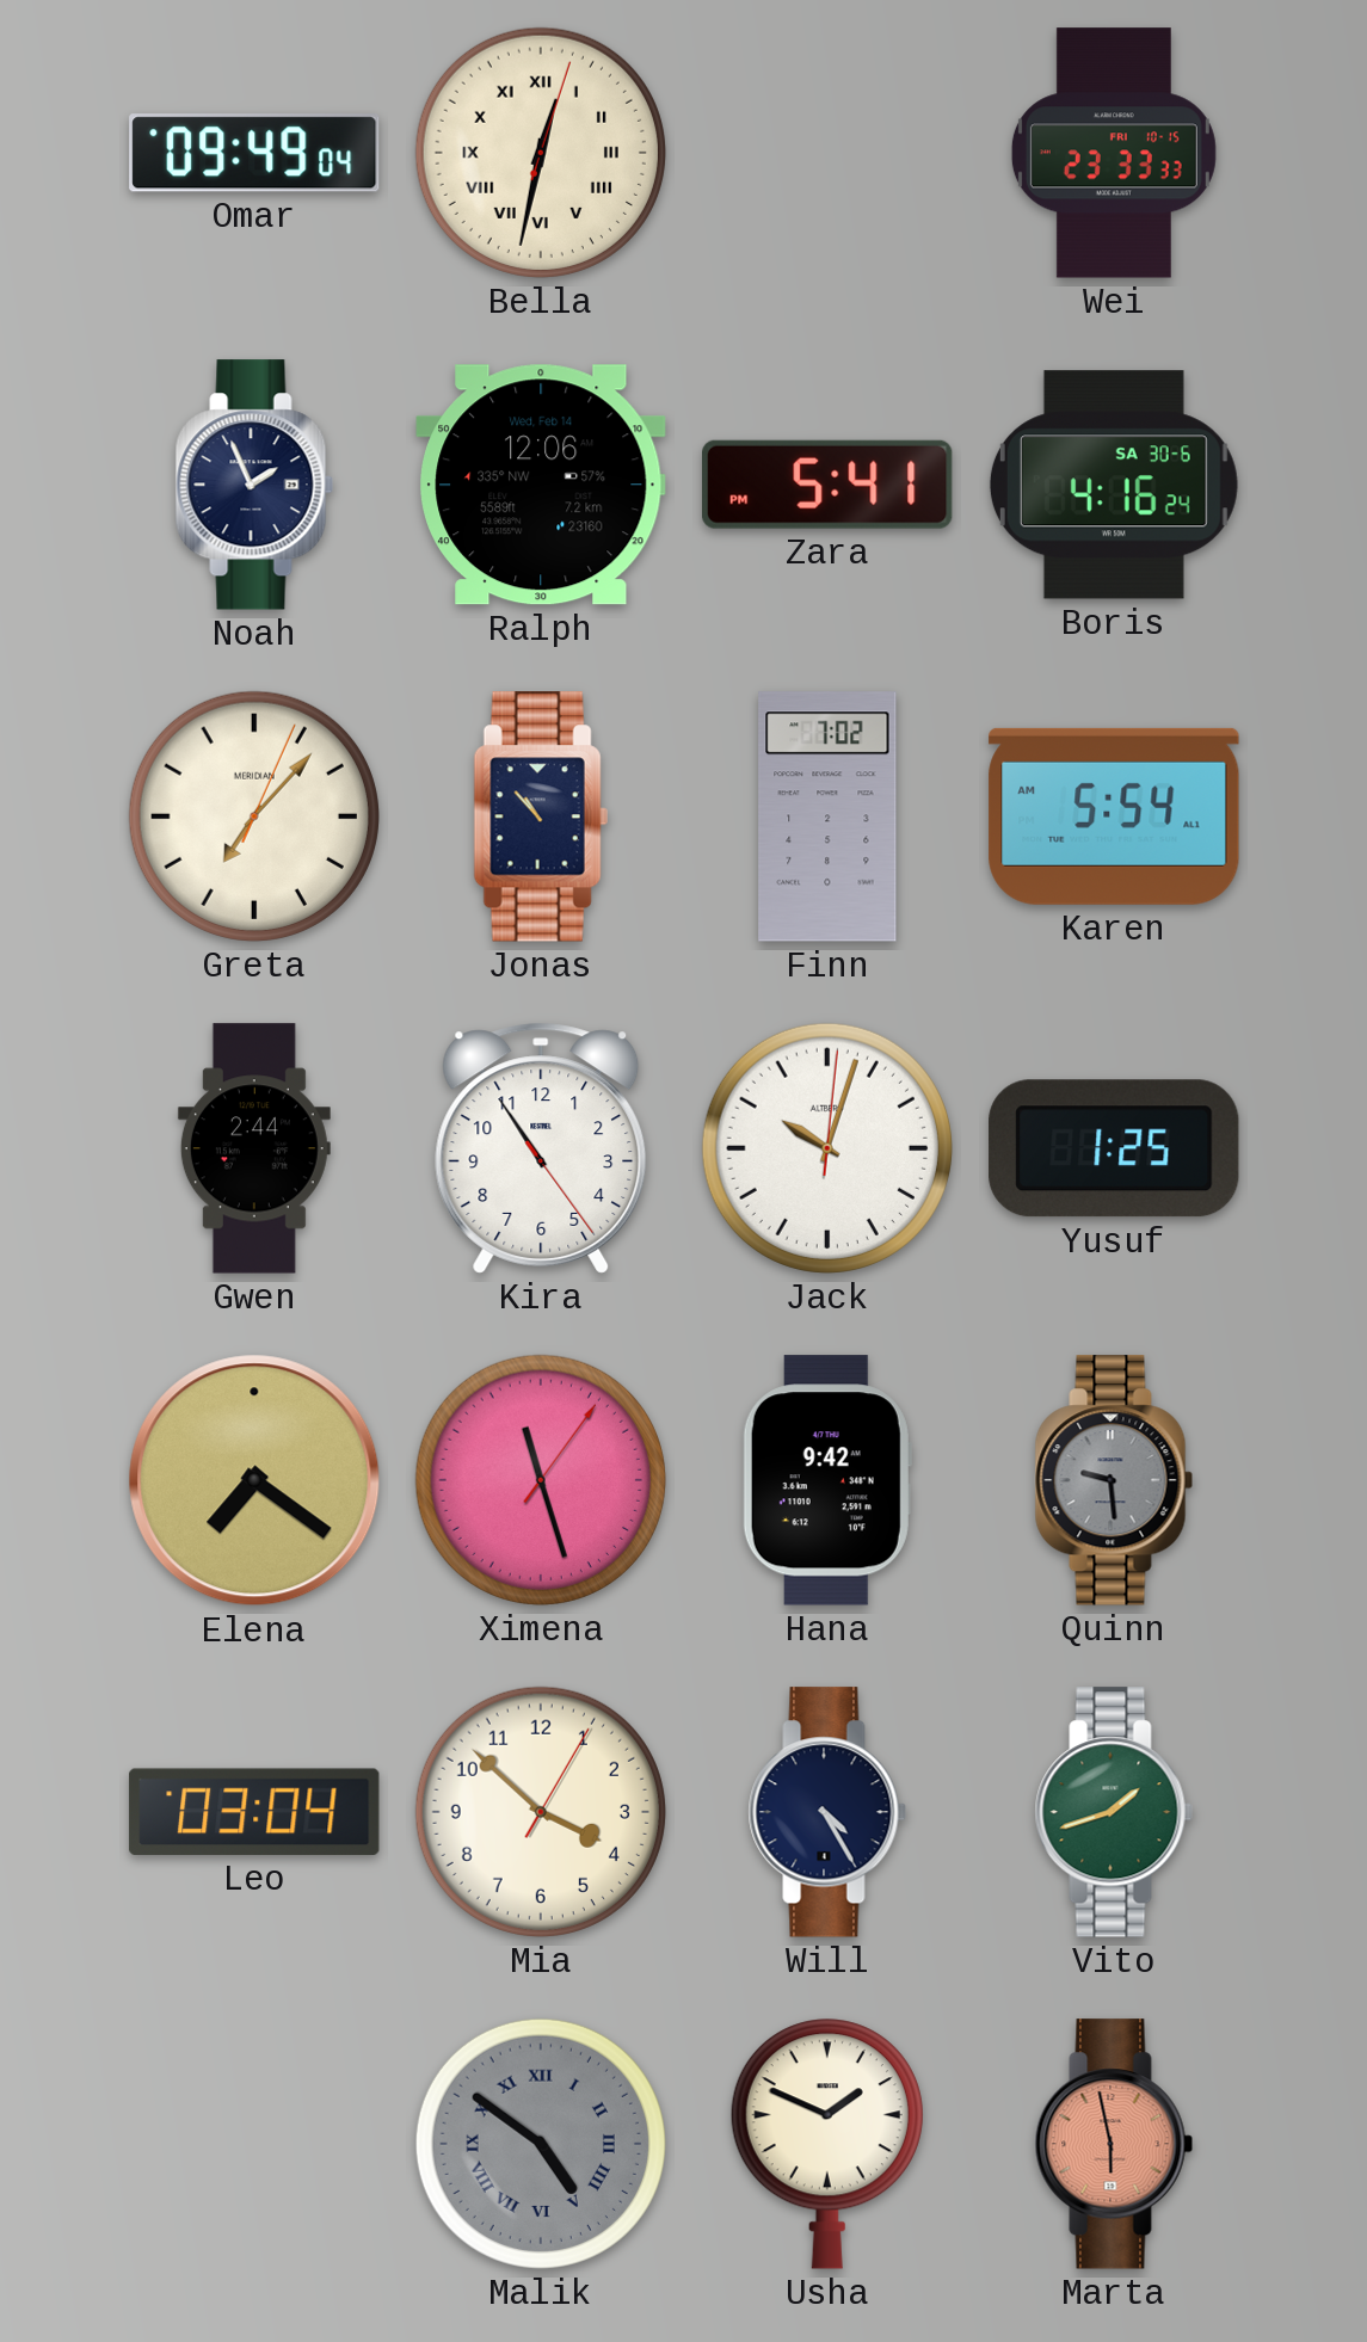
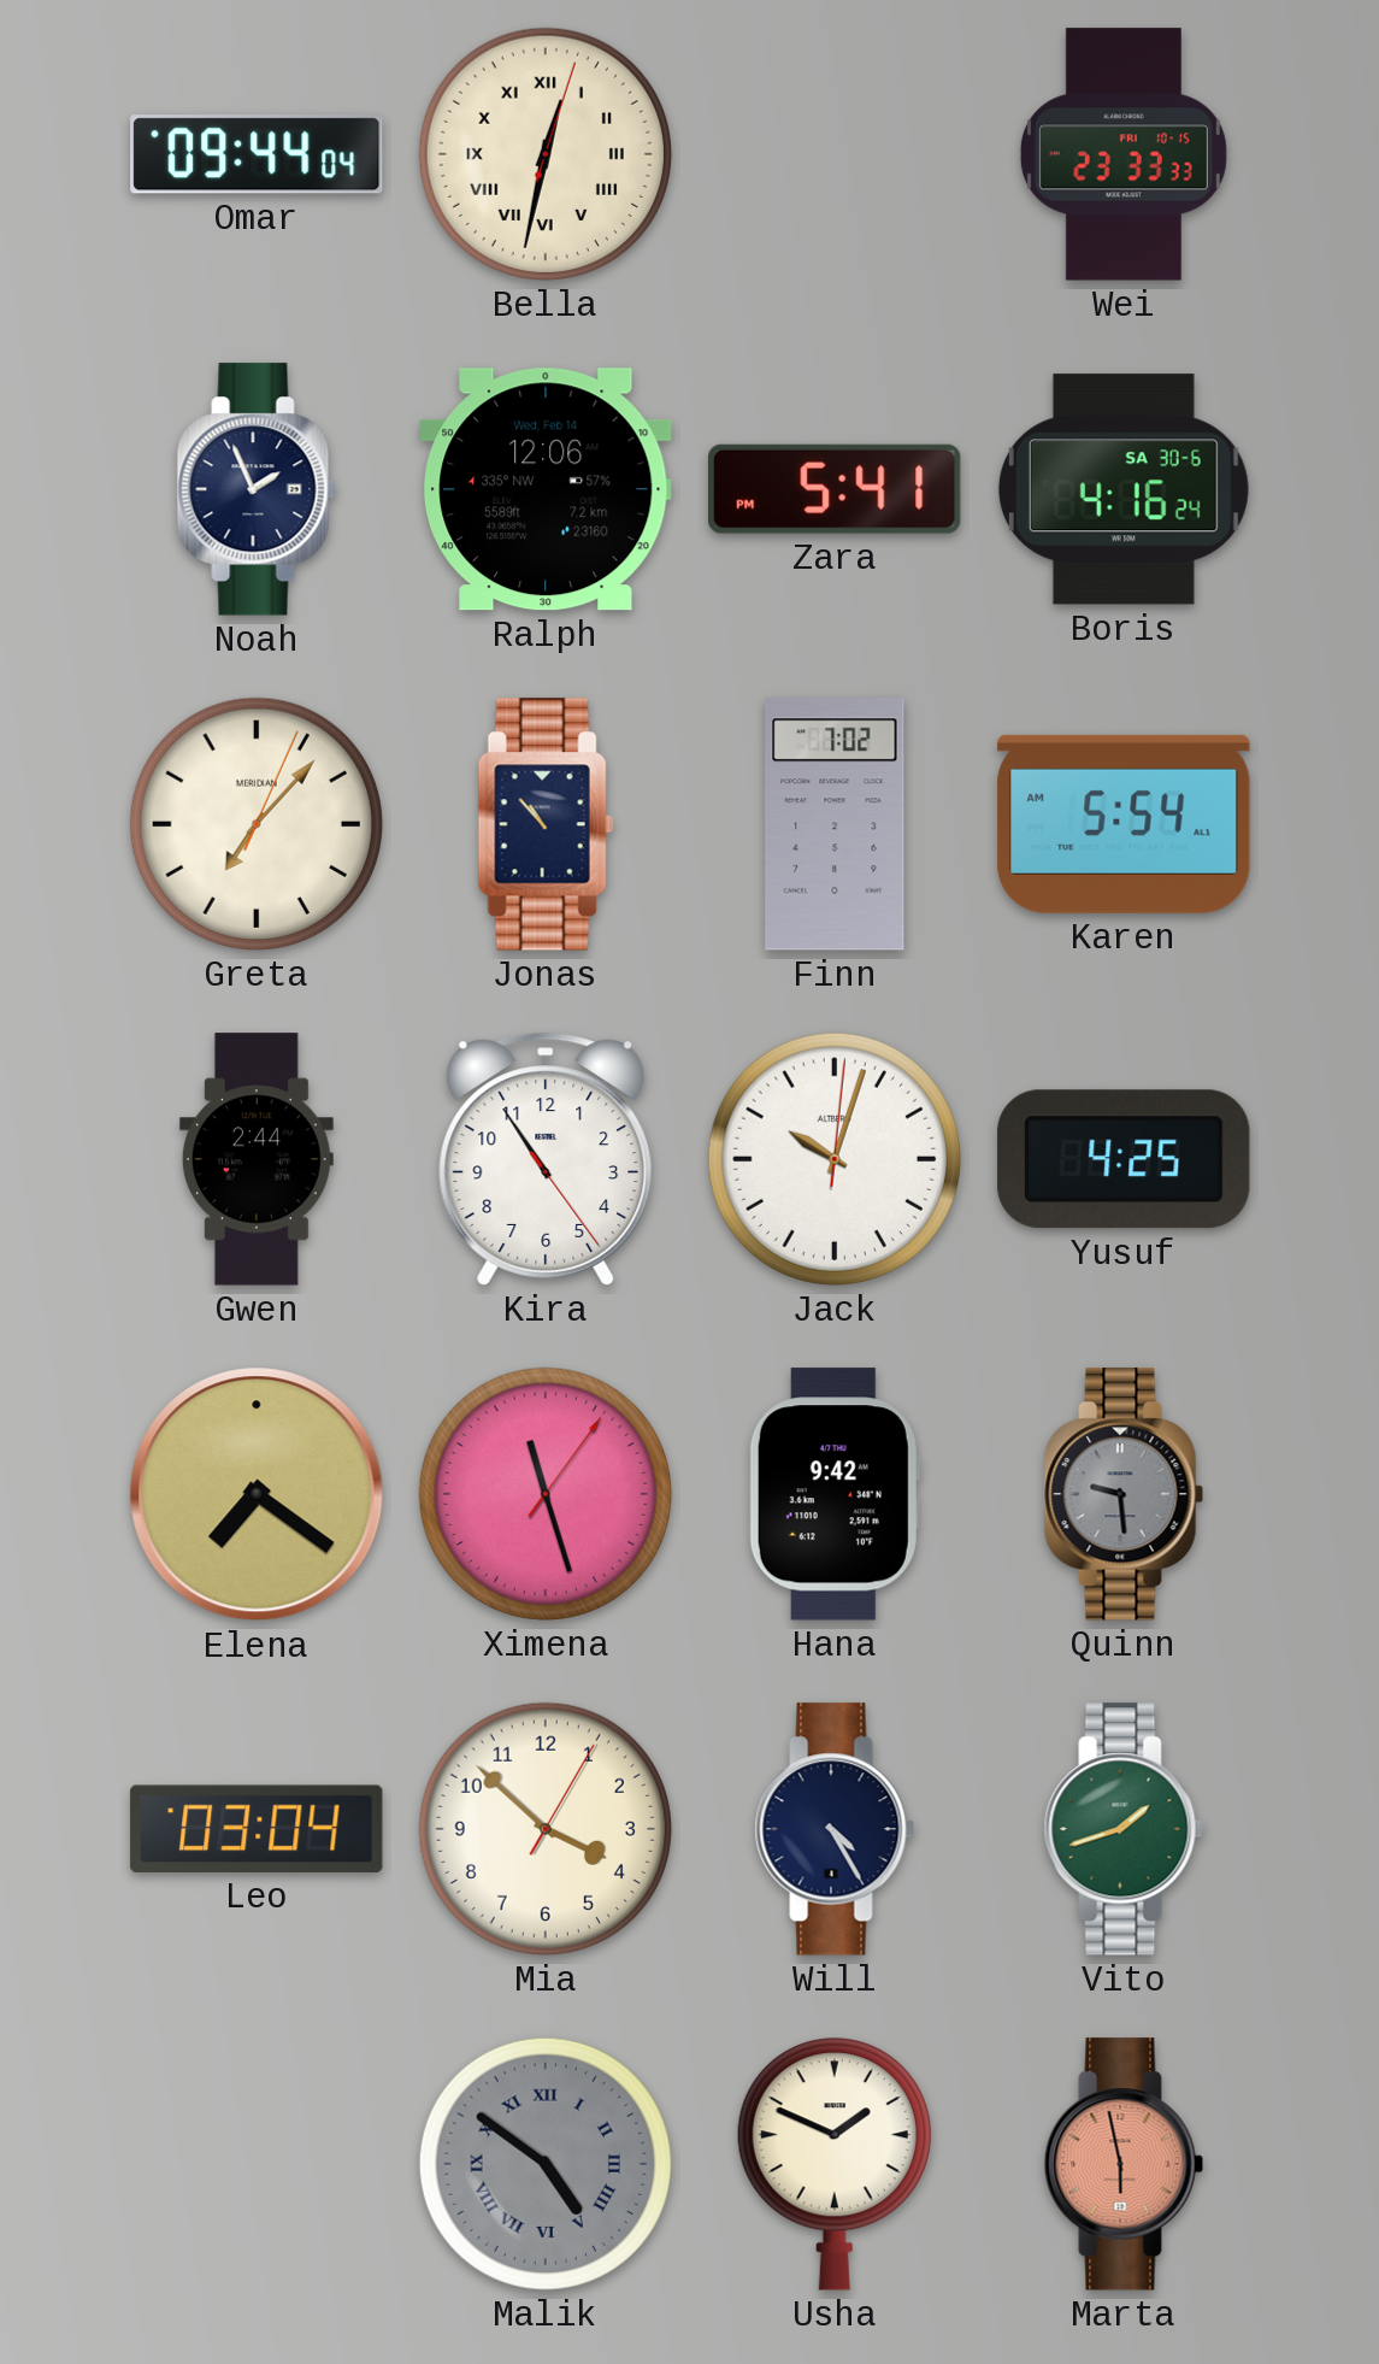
Omar: 09:49 -> 09:44 (257, 154)
Yusuf: 1:25 -> 4:25 (1124, 1159)
